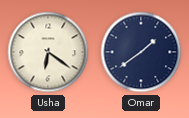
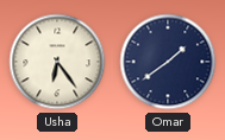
Usha: 6:21 -> 6:24 (57, 62)
